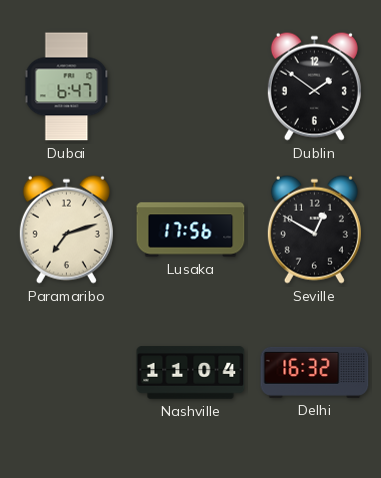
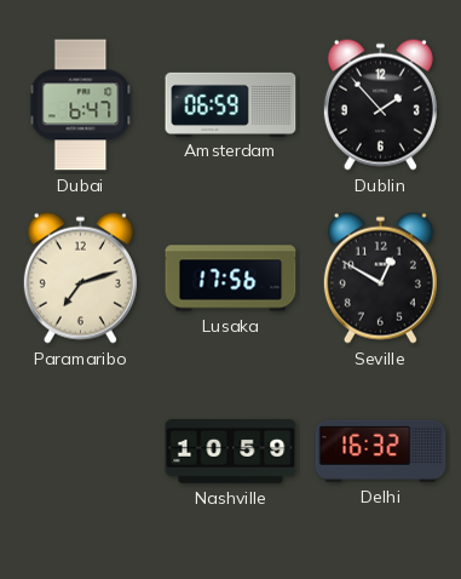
Amsterdam: none -> 06:59 (231, 104)
Dublin: 1:51 -> 1:53 (380, 104)
Nashville: 11:04 -> 10:59 (231, 452)
